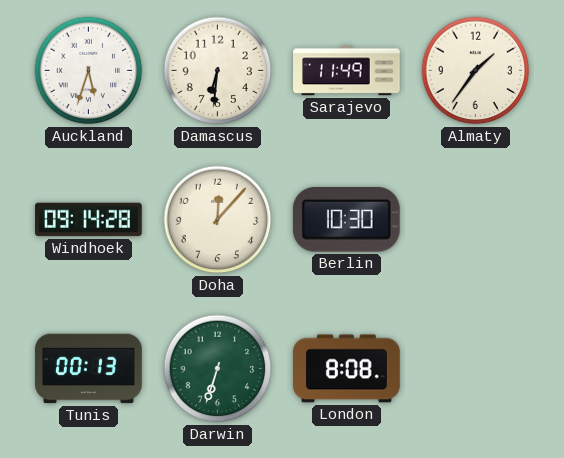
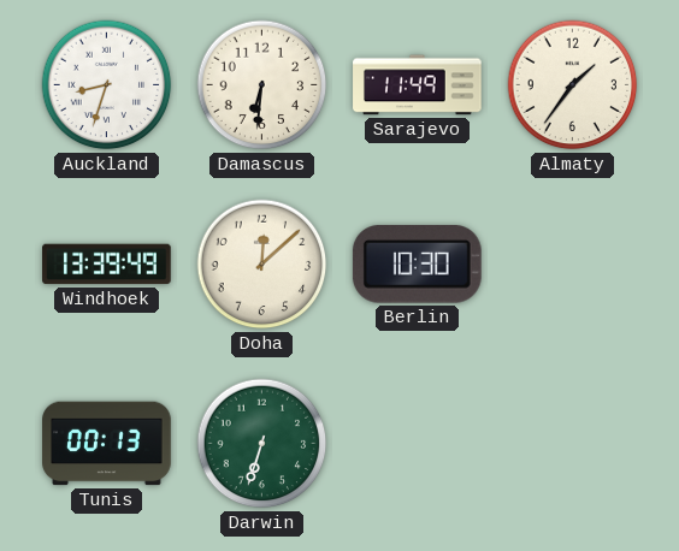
Auckland: 5:33 -> 8:33 (107, 85)
Windhoek: 09:14 -> 13:39 (107, 265)
Doha: 12:07 -> 12:08 (262, 265)
London: 8:08 -> none (347, 369)
